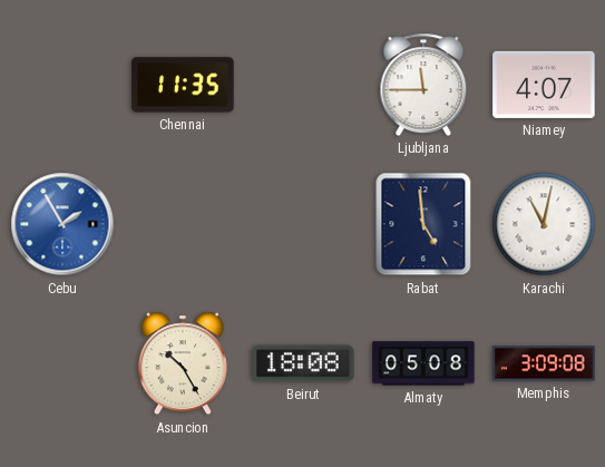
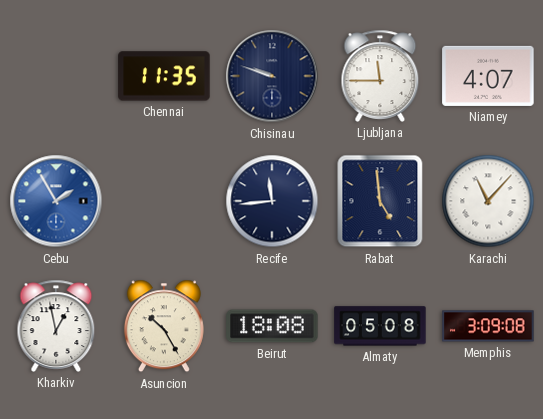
Chisinau: none -> 9:48 (272, 76)
Recife: none -> 11:44 (272, 201)
Karachi: 11:02 -> 11:07 (488, 201)
Kharkiv: none -> 12:58 (56, 326)
